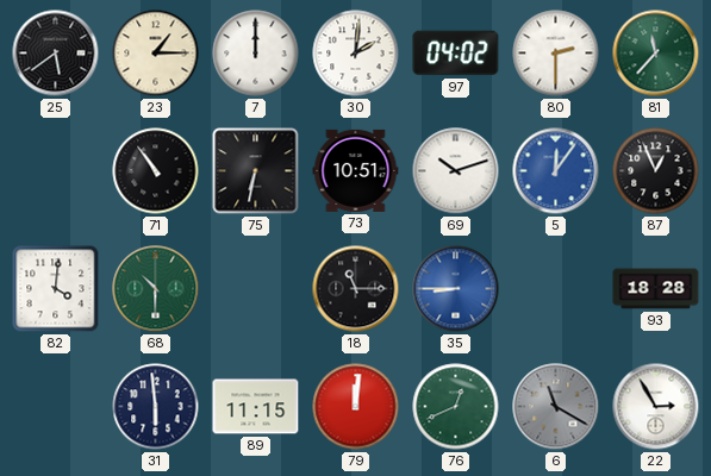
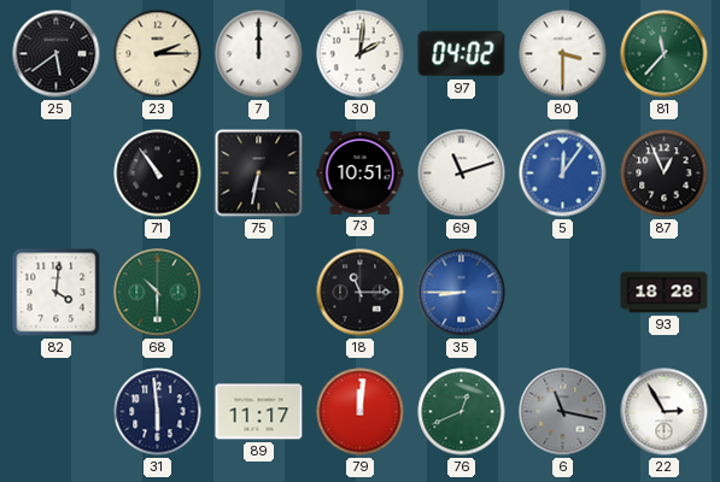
23: 1:15 -> 2:15 (158, 54)
80: 2:30 -> 3:30 (563, 54)
69: 10:12 -> 11:12 (462, 174)
89: 11:15 -> 11:17 (259, 412)
6: 11:20 -> 11:17 (563, 412)
